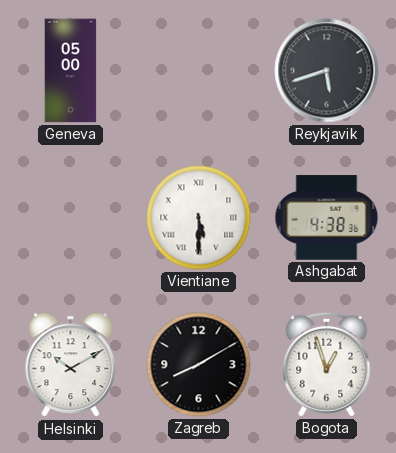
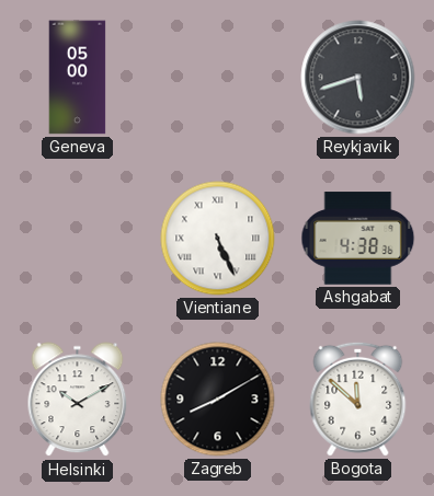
Vientiane: 5:30 -> 5:26 (218, 239)
Bogota: 12:57 -> 11:52 (358, 399)
